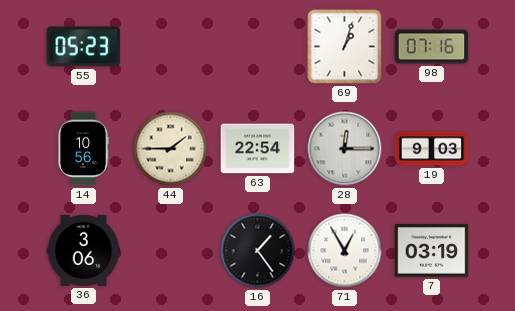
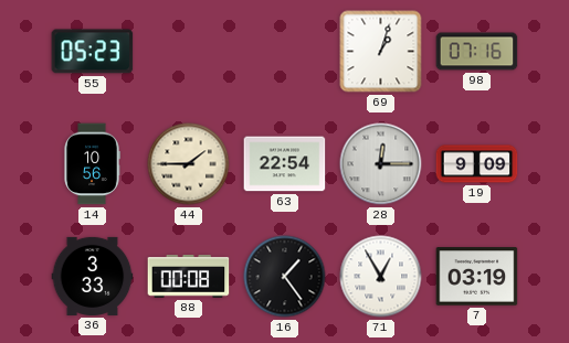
19: 9:03 -> 9:09 (477, 164)
36: 3:06 -> 3:33 (93, 276)
88: none -> 00:08 (189, 277)
